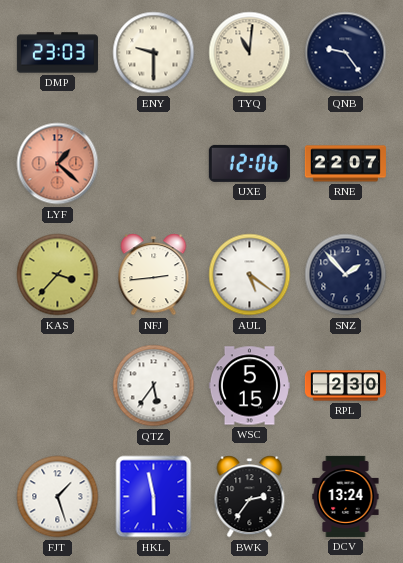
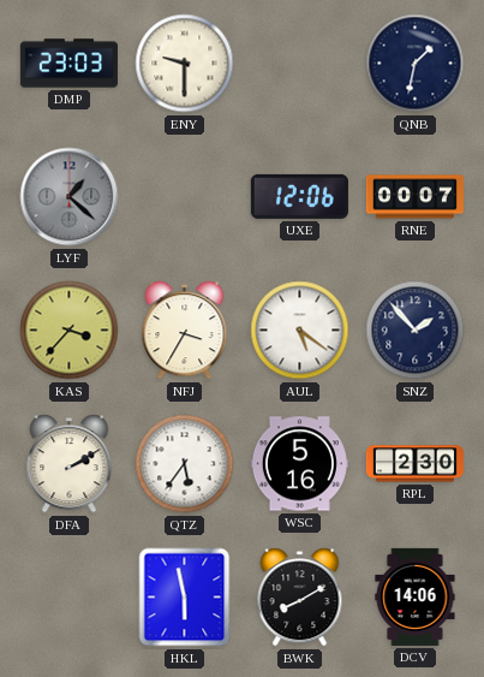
TYQ: 11:01 -> none (250, 53)
QNB: 9:24 -> 1:32 (416, 64)
LYF dial: salmon -> grey (70, 197)
RNE: 22:07 -> 00:07 (414, 197)
NFJ: 2:44 -> 3:35 (185, 331)
DFA: none -> 2:10 (70, 464)
WSC: 5:15 -> 5:16 (299, 464)
FJT: 1:27 -> none (58, 497)
BWK: 2:36 -> 8:10 (300, 598)
DCV: 13:24 -> 14:06 (416, 596)
